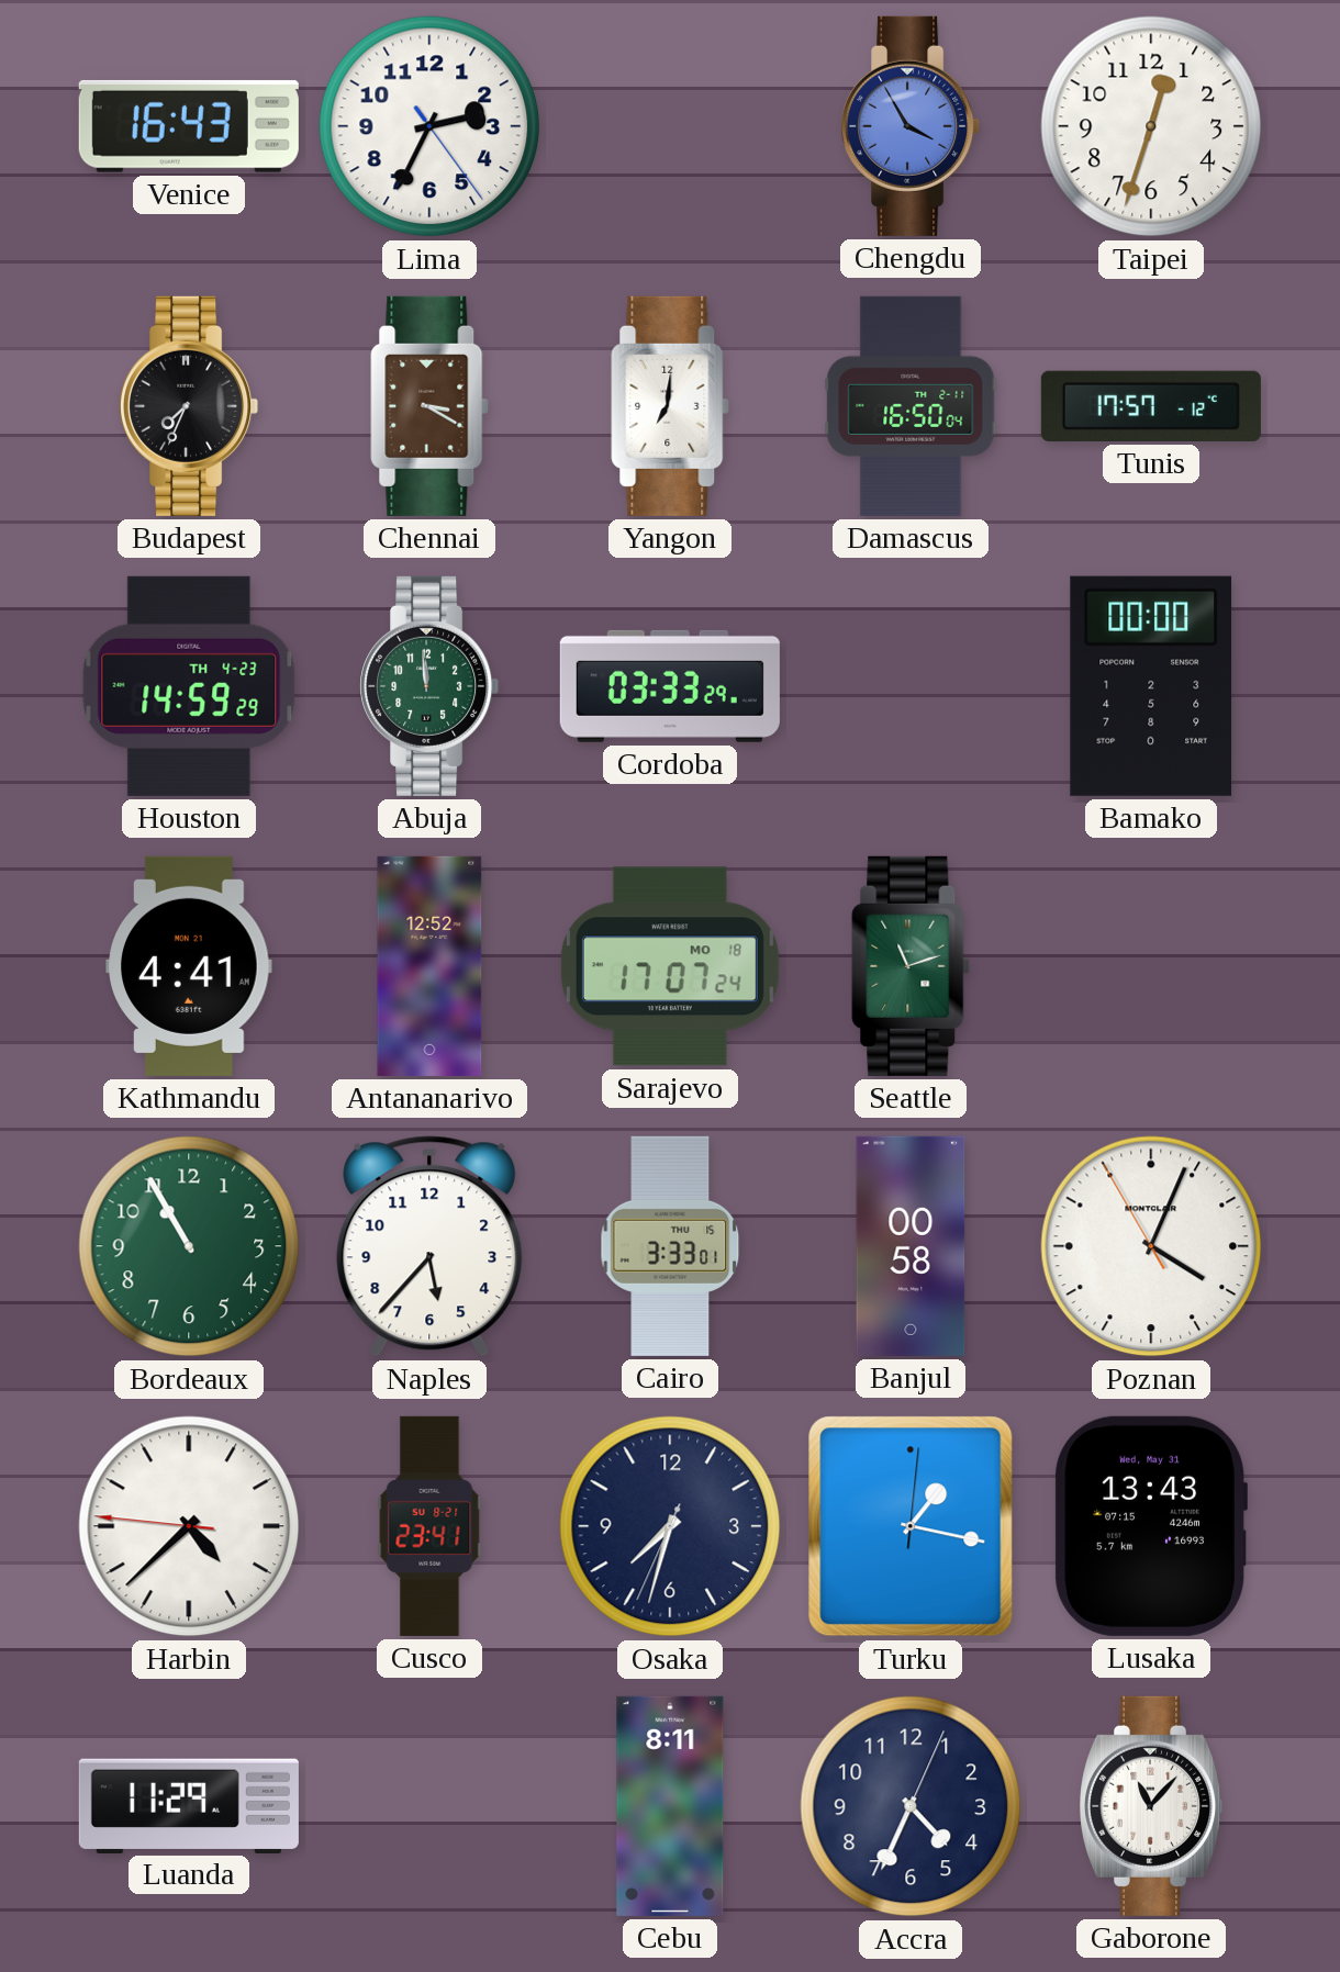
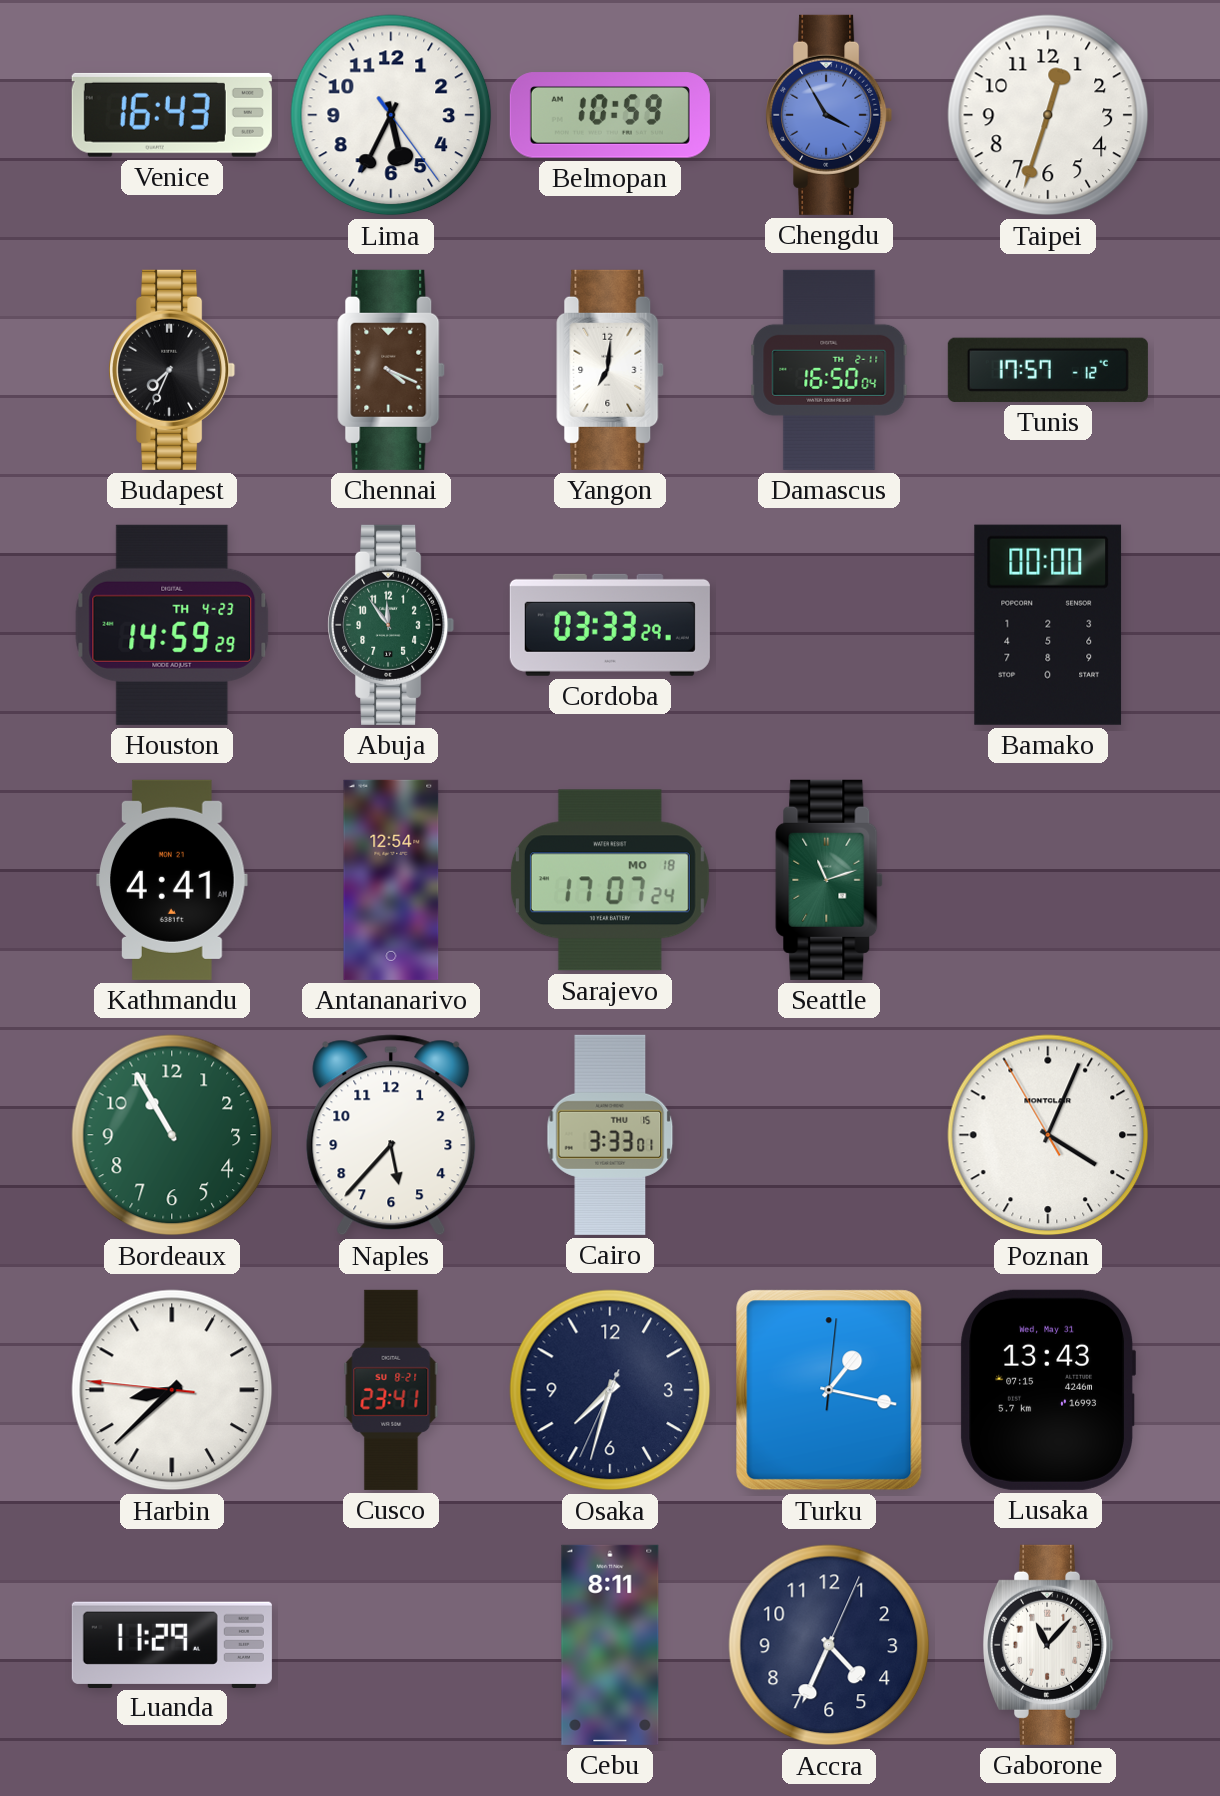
Lima: 2:34 -> 5:34 (391, 115)
Belmopan: none -> 10:59 (610, 115)
Chennai: 3:20 -> 4:19 (391, 370)
Abuja: 11:59 -> 11:54 (391, 625)
Antananarivo: 12:52 -> 12:54 (391, 880)
Banjul: 00:58 -> none (911, 1246)
Harbin: 4:37 -> 8:37 (172, 1390)
